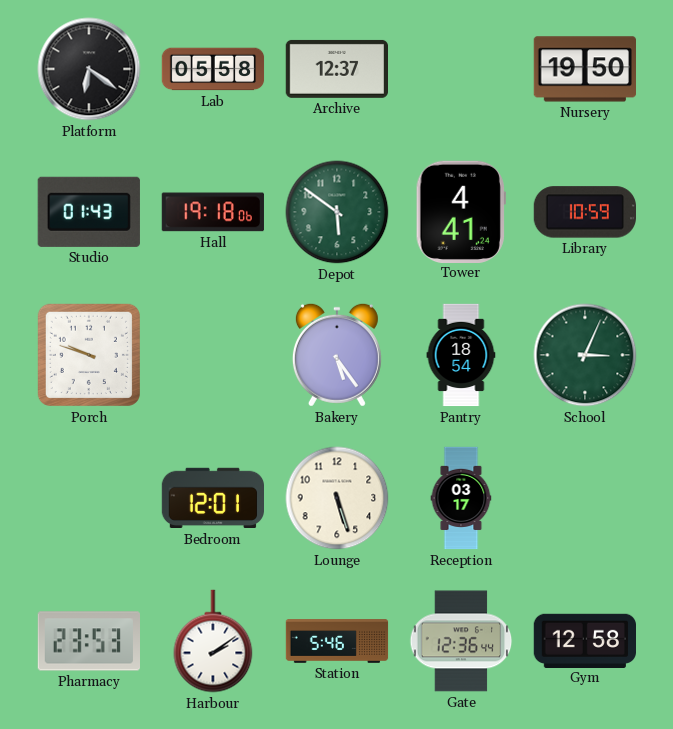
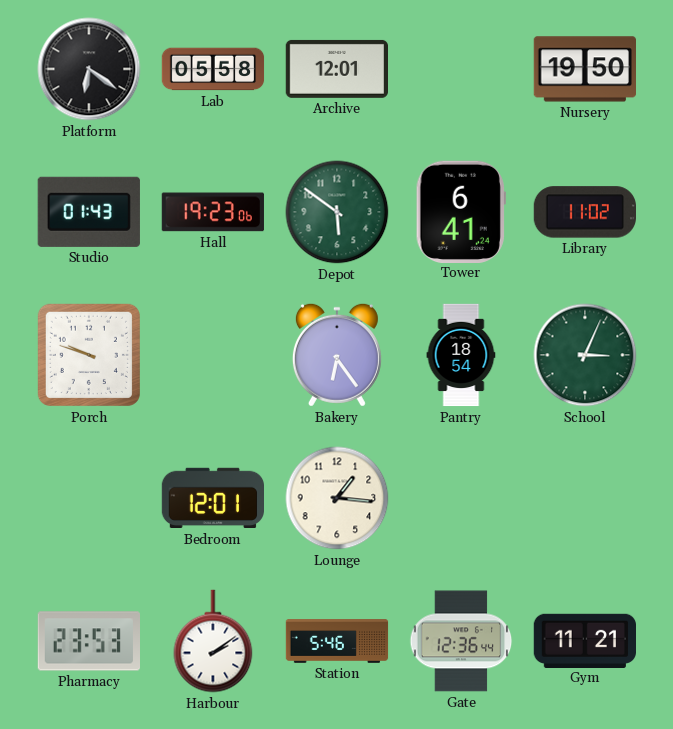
Archive: 12:37 -> 12:01 (336, 69)
Hall: 19:18 -> 19:23 (213, 212)
Tower: 4:41 -> 6:41 (461, 211)
Library: 10:59 -> 11:02 (584, 212)
Bakery: 5:24 -> 6:24 (337, 355)
Lounge: 5:27 -> 1:16 (337, 498)
Reception: 03:17 -> none (461, 498)
Gym: 12:58 -> 11:21 (584, 640)
